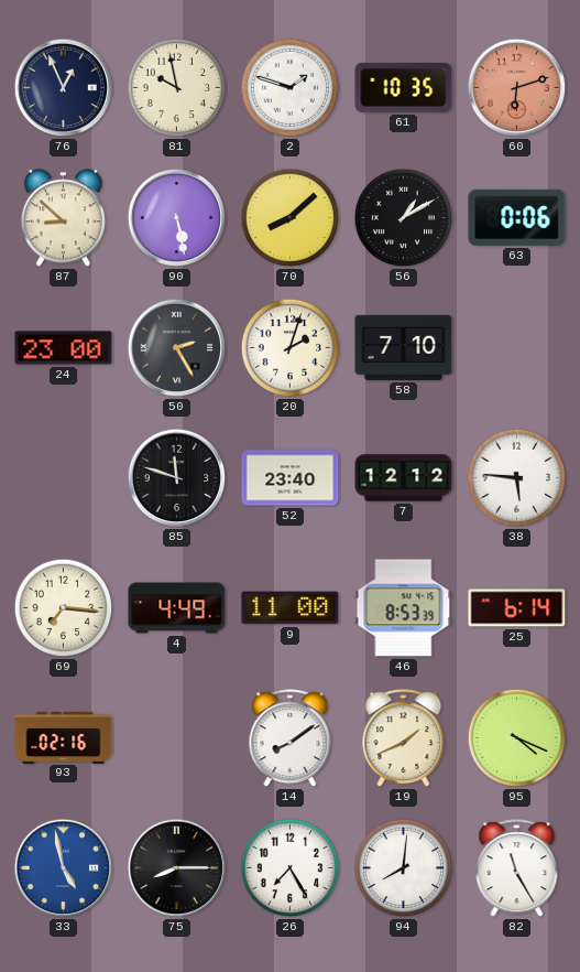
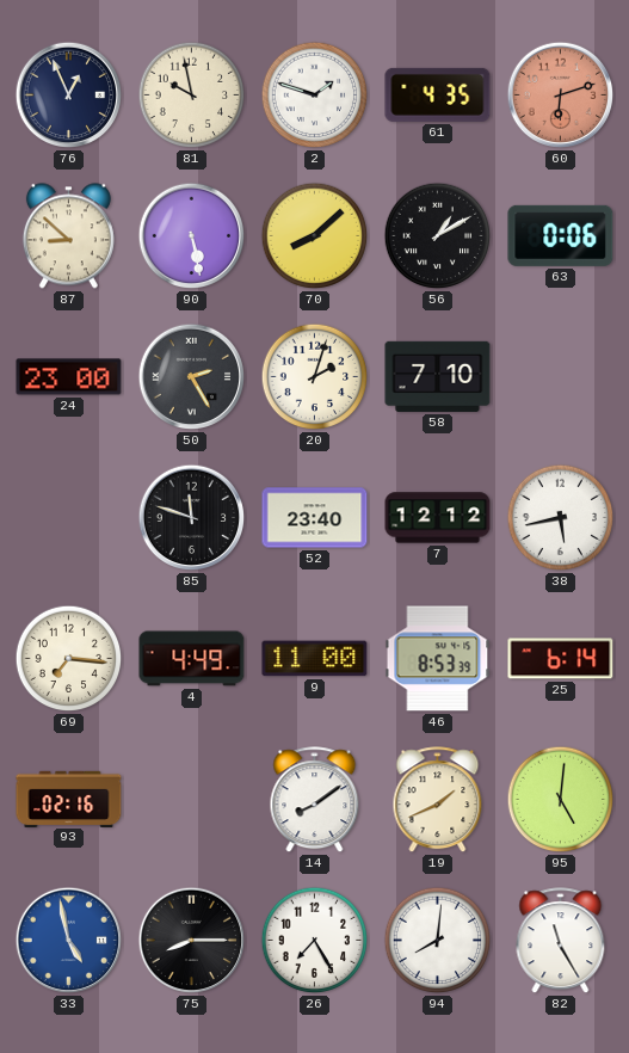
61: 10:35 -> 4:35 (438, 94)
38: 5:46 -> 5:43 (561, 518)
95: 4:19 -> 5:01 (561, 800)
